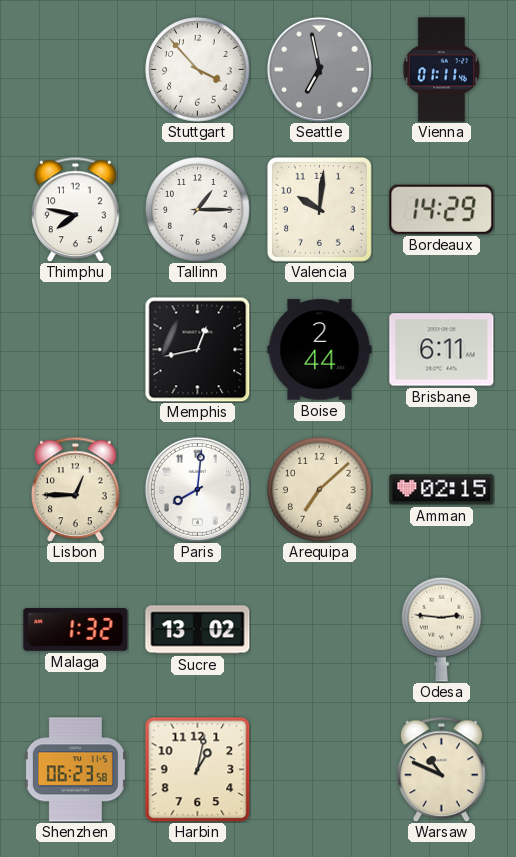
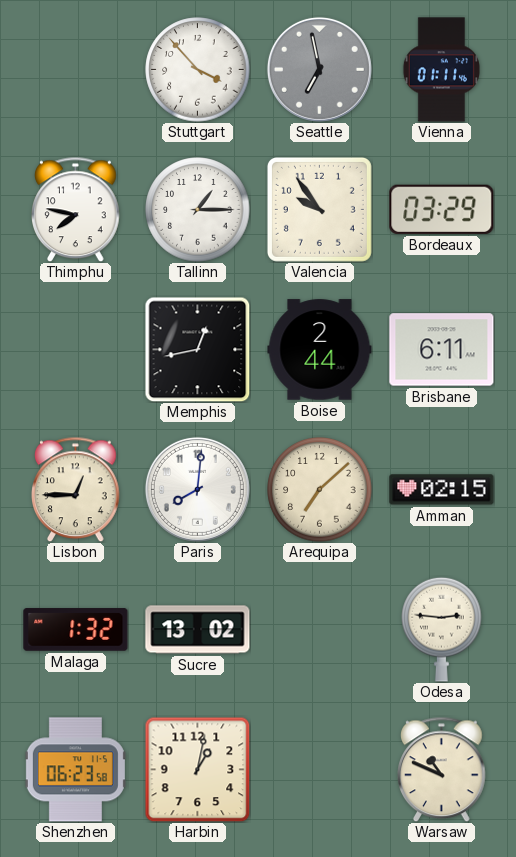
Valencia: 10:01 -> 9:54 (319, 209)
Bordeaux: 14:29 -> 03:29 (442, 209)
